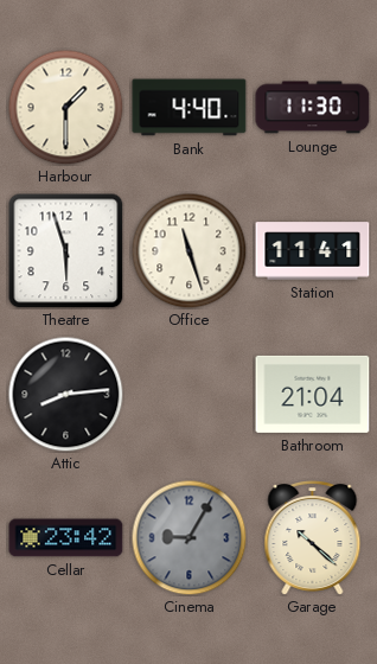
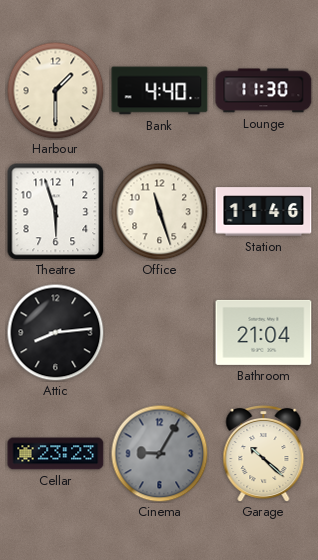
Station: 11:41 -> 11:46 (264, 212)
Cellar: 23:42 -> 23:23 (56, 454)
